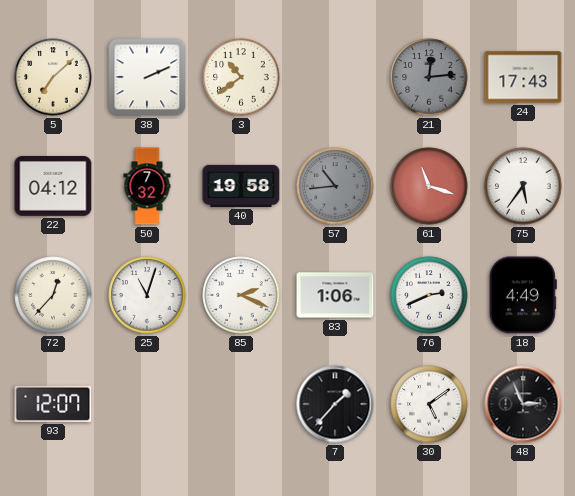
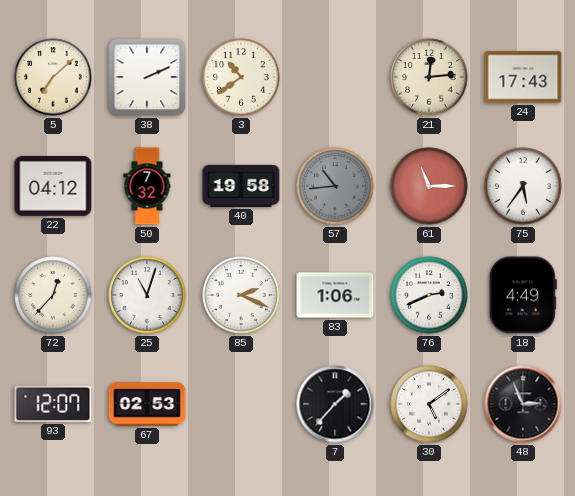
21 dial: grey -> cream (429, 77)
61: 11:18 -> 11:15 (429, 186)
67: none -> 02:53 (147, 404)
